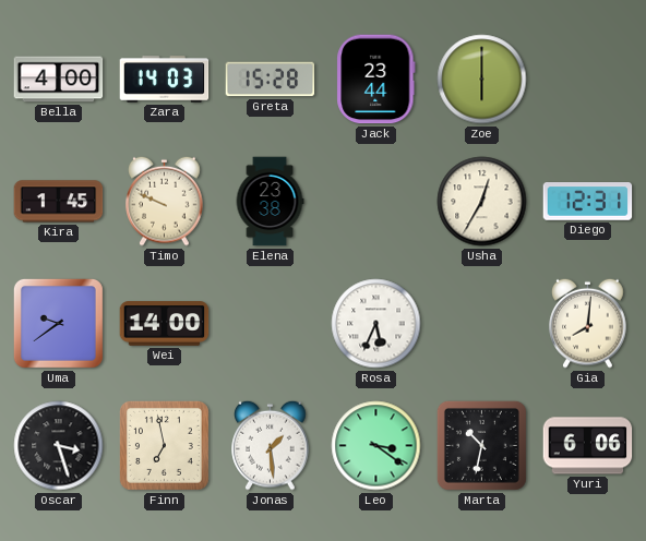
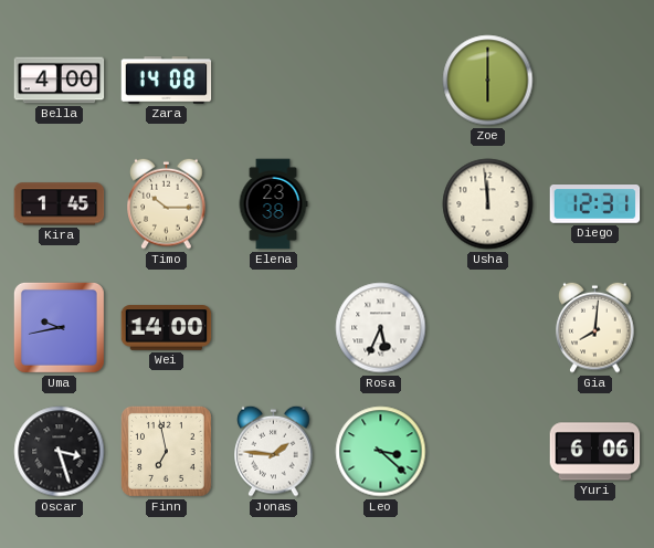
Zara: 14:03 -> 14:08 (167, 81)
Greta: 15:28 -> none (271, 80)
Jack: 23:44 -> none (376, 80)
Timo: 9:49 -> 10:15 (167, 203)
Usha: 12:35 -> 11:59 (488, 204)
Uma: 9:39 -> 9:43 (59, 327)
Jonas: 1:29 -> 1:46 (274, 451)
Leo: 3:21 -> 3:22 (381, 452)
Marta: 10:32 -> none (481, 445)
